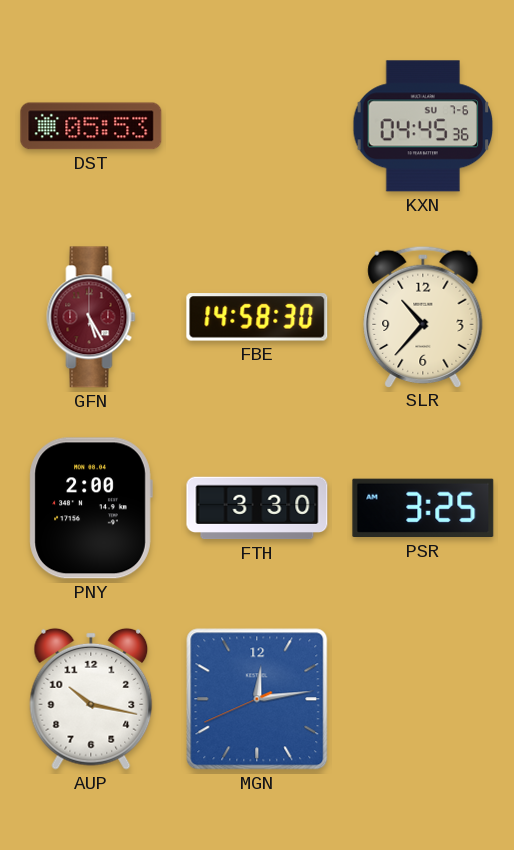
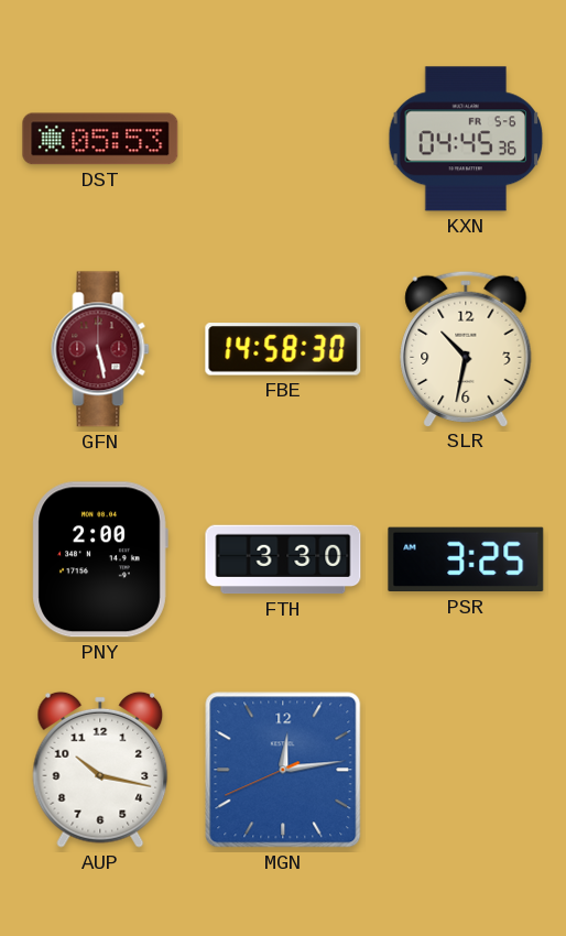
KXN date: SU 7-6 -> FR 5-6 (466, 139)
GFN: 5:25 -> 5:28 (100, 349)
SLR: 10:37 -> 10:32 (466, 348)
